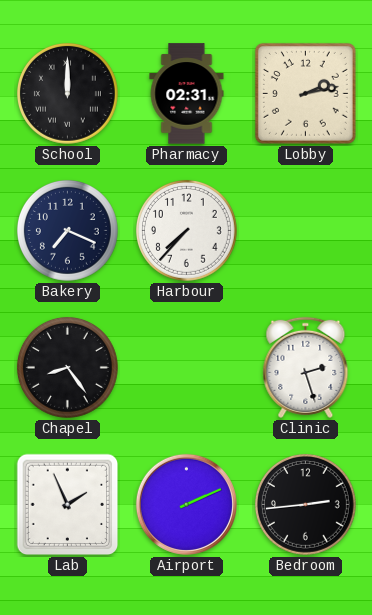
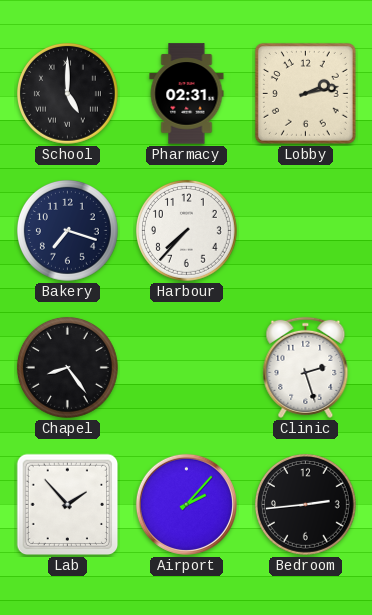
School: 12:00 -> 5:00 (67, 93)
Bakery: 7:19 -> 7:18 (67, 230)
Lab: 1:56 -> 1:53 (68, 505)
Airport: 2:11 -> 2:07 (186, 504)
